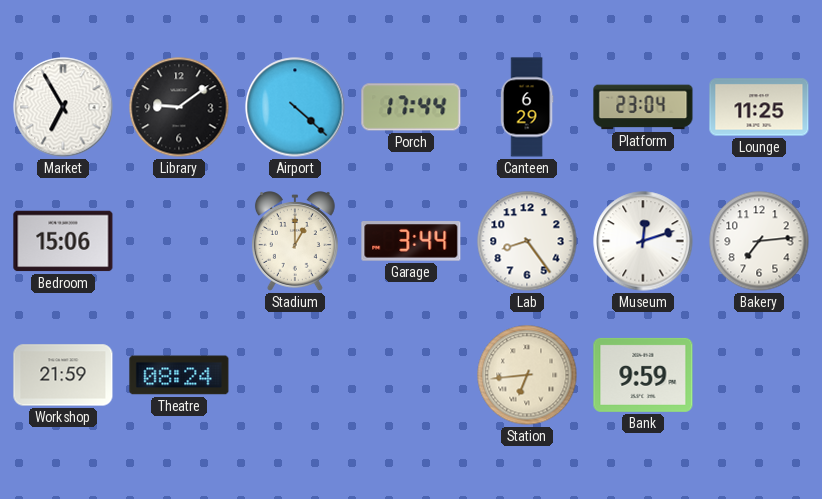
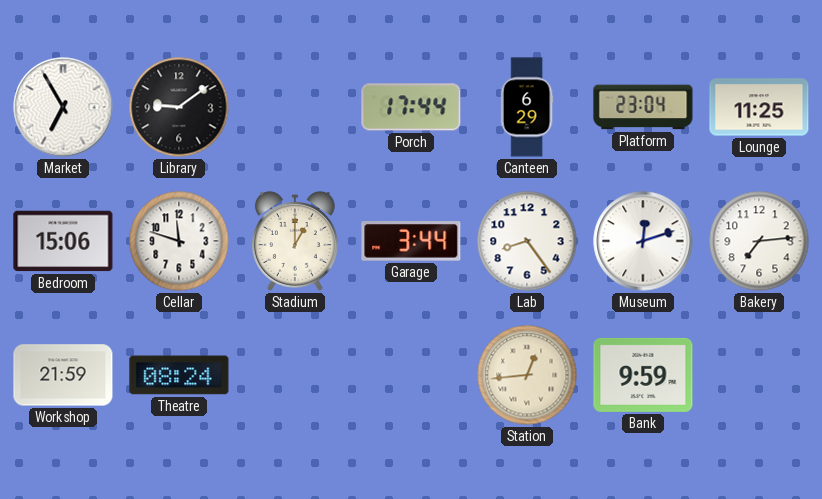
Airport: 4:22 -> none (295, 107)
Cellar: none -> 11:48 (179, 241)
Station: 6:44 -> 12:44 (527, 375)
